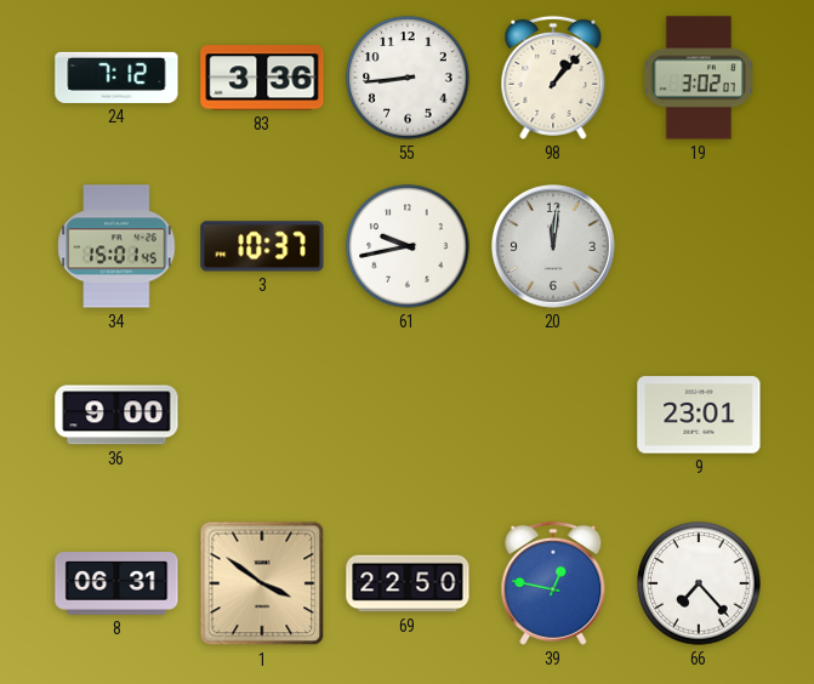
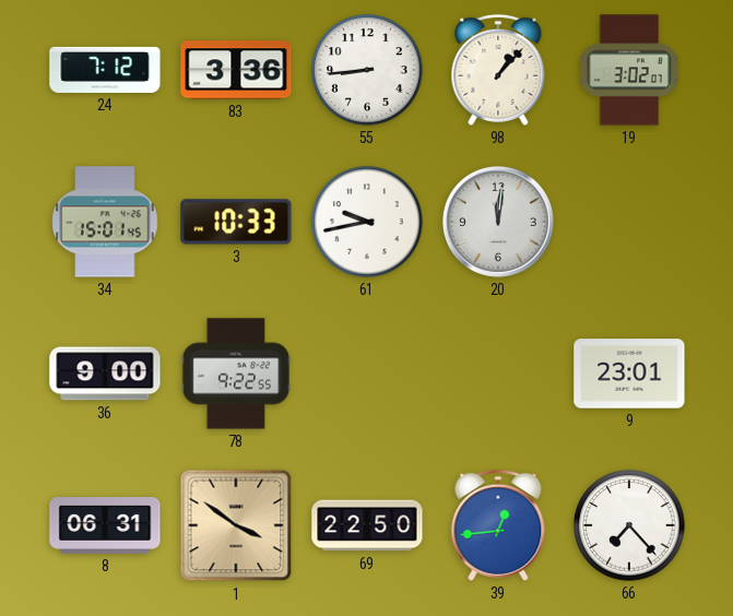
3: 10:37 -> 10:33 (236, 222)
78: none -> 9:22 (236, 374)
39: 12:47 -> 12:44 (498, 525)
